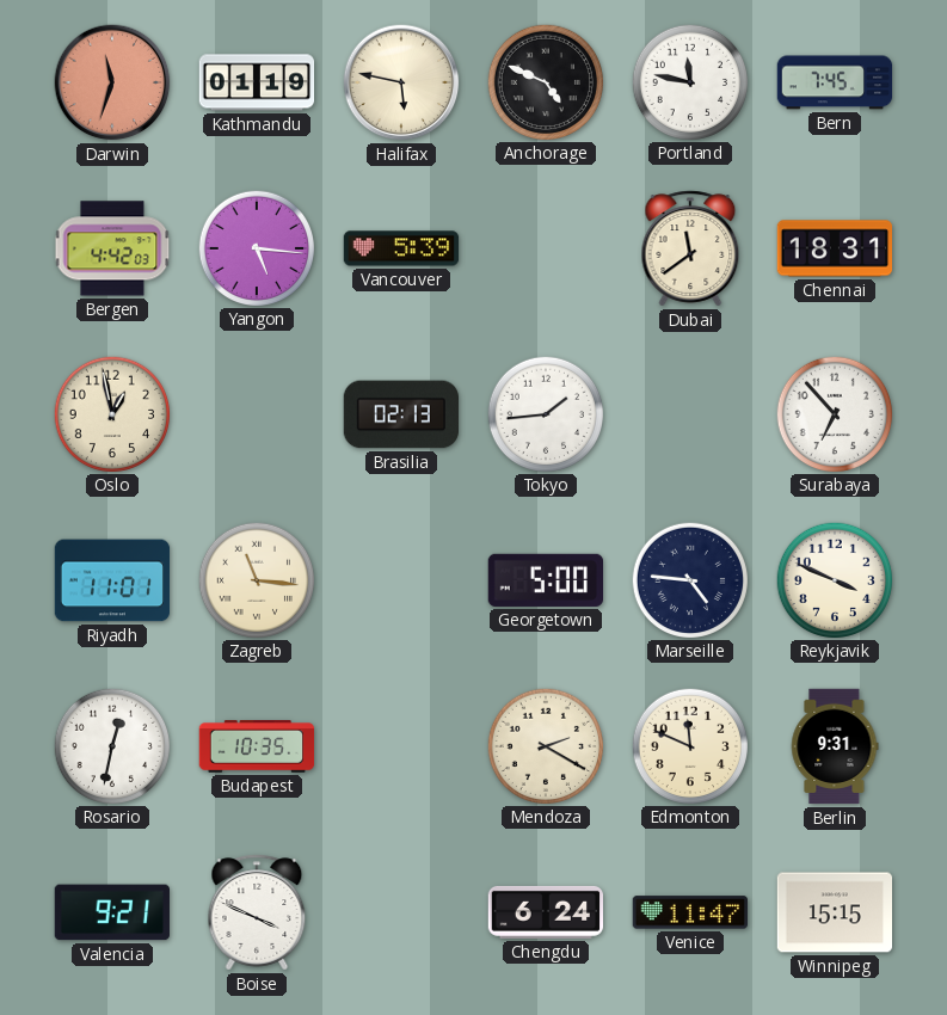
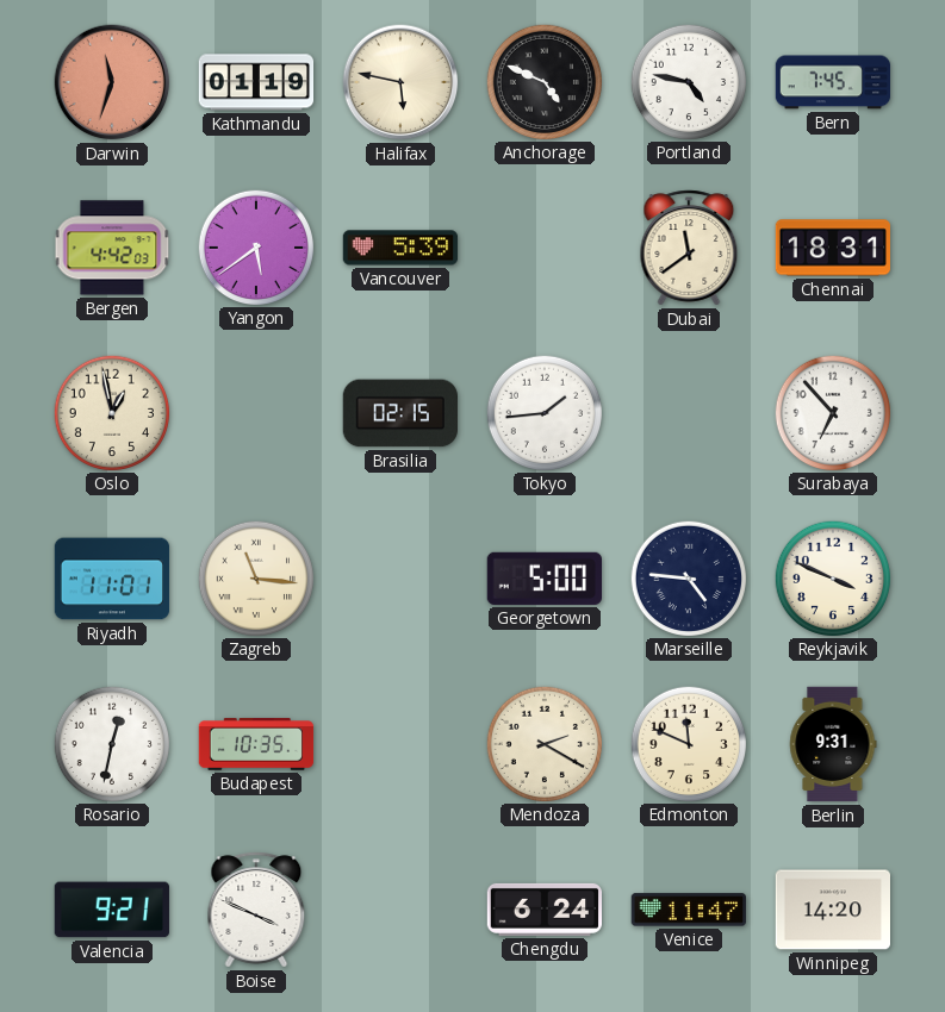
Portland: 11:47 -> 4:47 (688, 81)
Yangon: 5:16 -> 5:39 (255, 246)
Brasilia: 02:13 -> 02:15 (399, 413)
Winnipeg: 15:15 -> 14:20 (833, 910)
